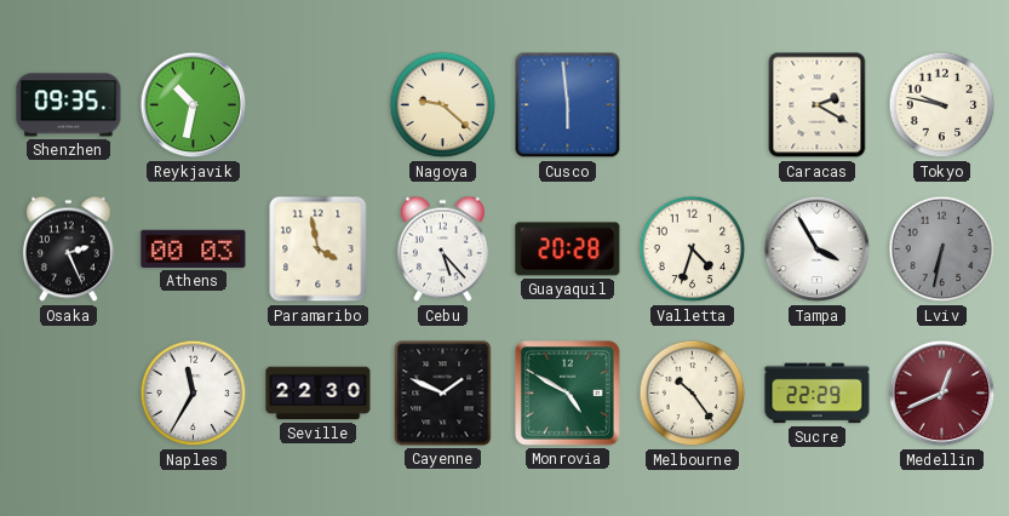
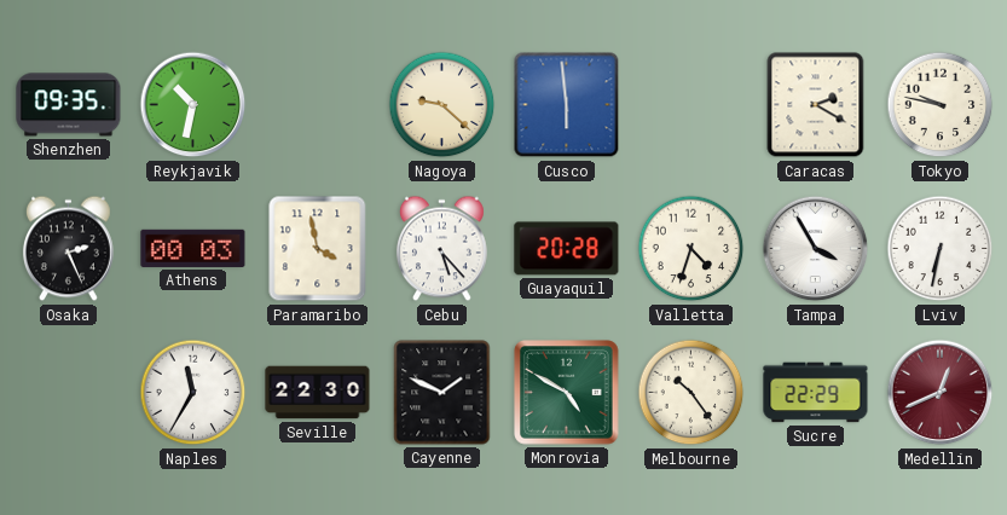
Lviv dial: grey -> white (941, 249)
